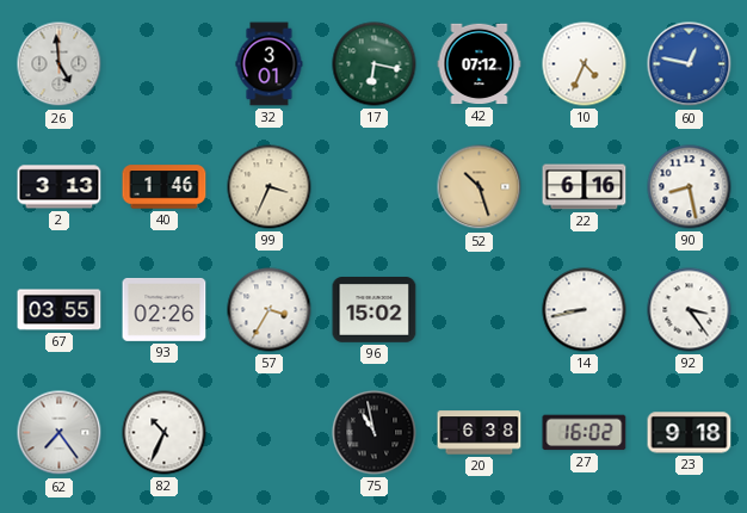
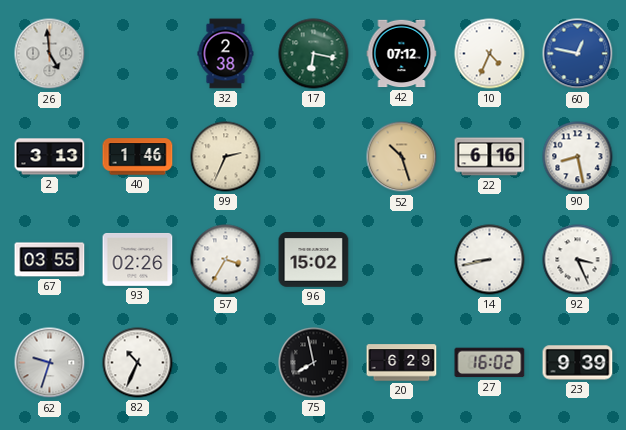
32: 3:01 -> 2:38 (226, 54)
99: 3:34 -> 2:34 (226, 157)
92: 3:24 -> 3:26 (578, 260)
62: 7:24 -> 9:33 (50, 363)
75: 10:58 -> 7:58 (314, 363)
20: 6:38 -> 6:29 (402, 363)
23: 9:18 -> 9:39 (578, 363)
